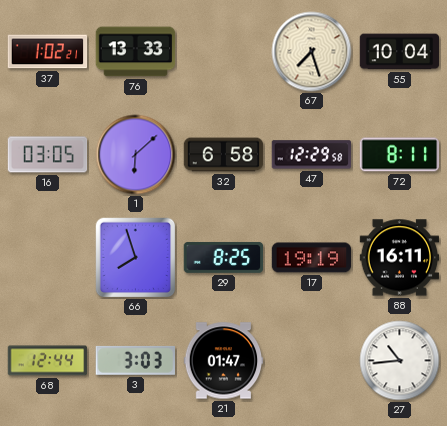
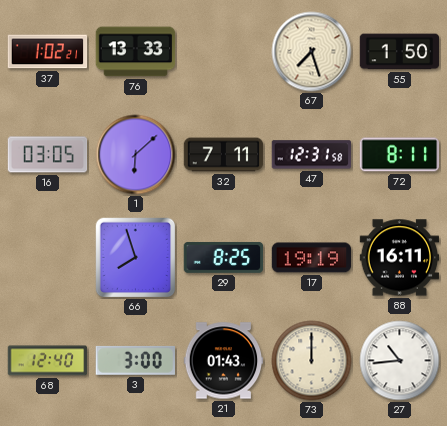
55: 10:04 -> 1:50 (400, 52)
32: 6:58 -> 7:11 (224, 155)
47: 12:29 -> 12:31 (312, 155)
68: 12:44 -> 12:40 (48, 361)
3: 3:03 -> 3:00 (135, 360)
21: 01:47 -> 01:43 (224, 361)
73: none -> 12:00 (312, 361)
